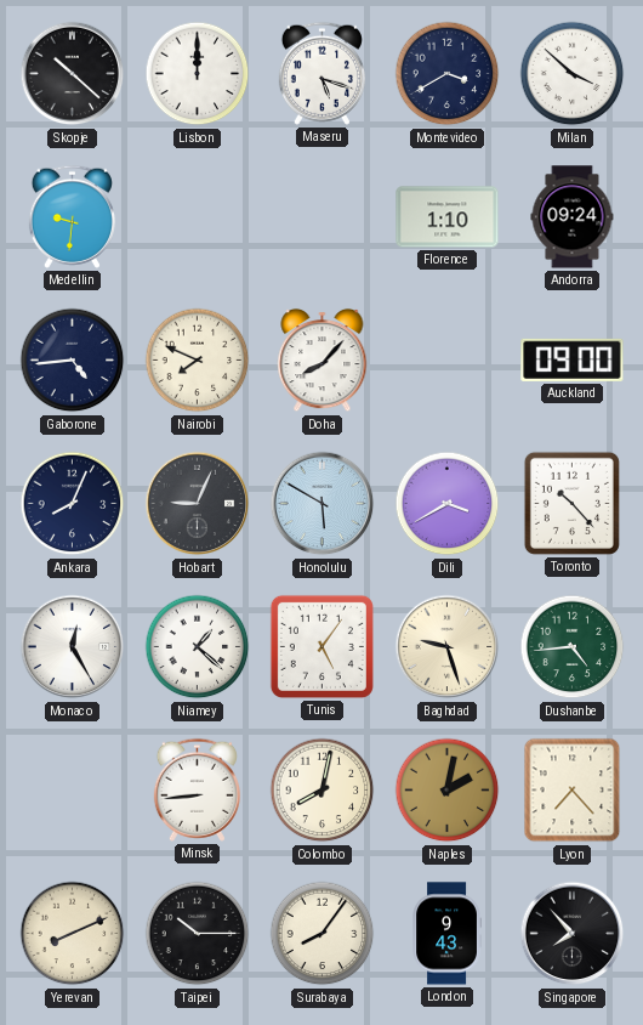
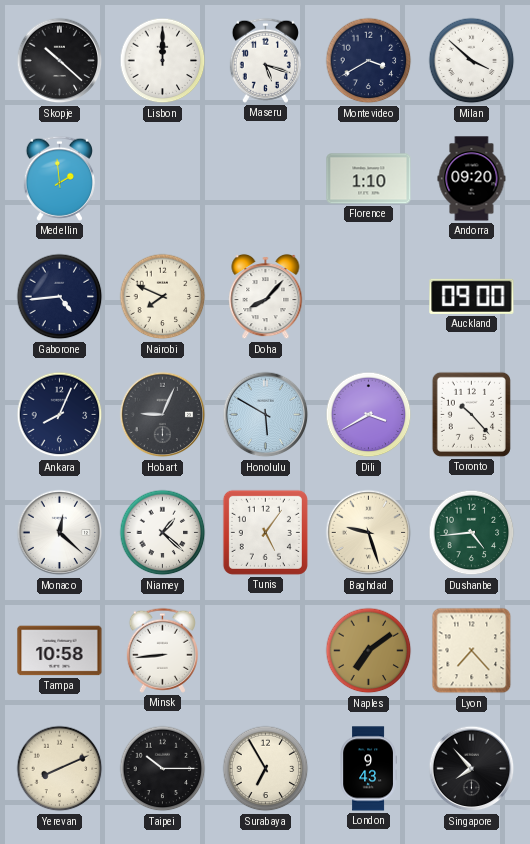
Medellin: 9:31 -> 1:59 (59, 178)
Andorra: 09:24 -> 09:20 (472, 179)
Monaco: 12:25 -> 12:22 (60, 533)
Tampa: none -> 10:58 (60, 651)
Colombo: 8:02 -> none (323, 791)
Naples: 2:02 -> 7:09 (369, 651)
Surabaya: 8:06 -> 6:55 (266, 769)
